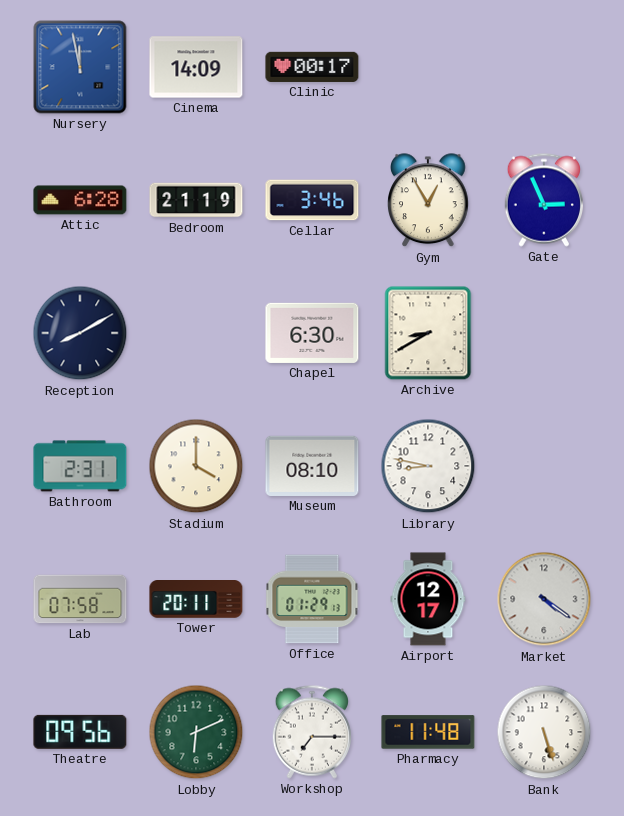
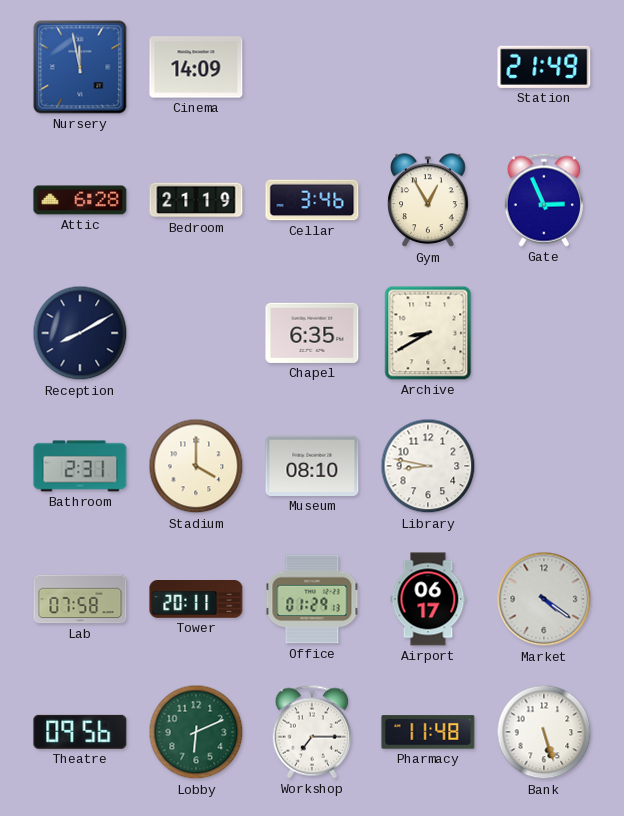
Clinic: 00:17 -> none (312, 67)
Station: none -> 21:49 (544, 67)
Chapel: 6:30 -> 6:35 (312, 333)
Airport: 12:17 -> 06:17 (428, 599)
